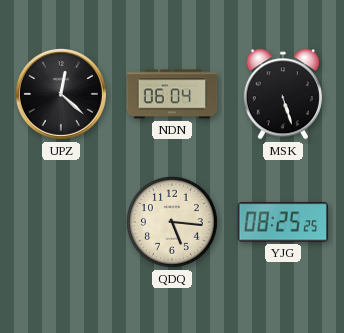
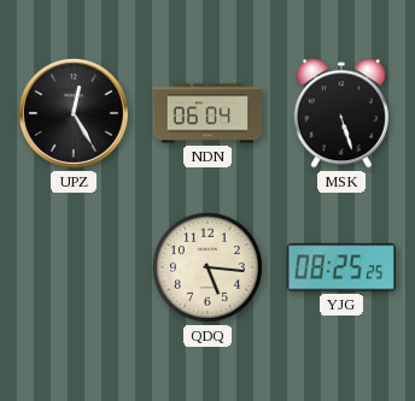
UPZ: 12:22 -> 12:25 (74, 113)
